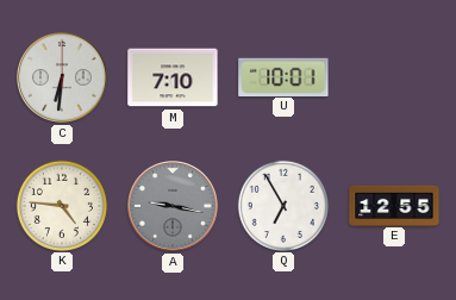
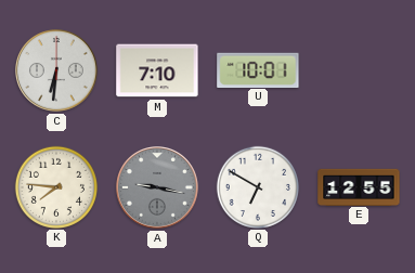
K: 4:46 -> 7:46 (55, 186)
Q: 6:55 -> 6:50 (257, 186)
